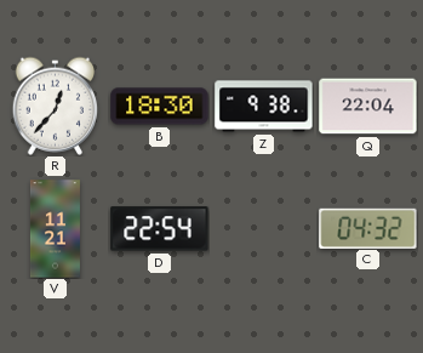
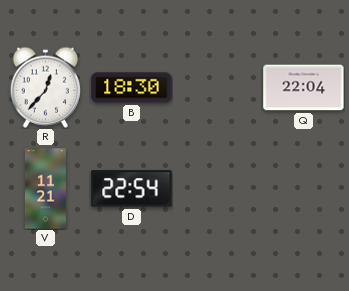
Z: 9:38 -> none (264, 107)
C: 04:32 -> none (368, 228)
